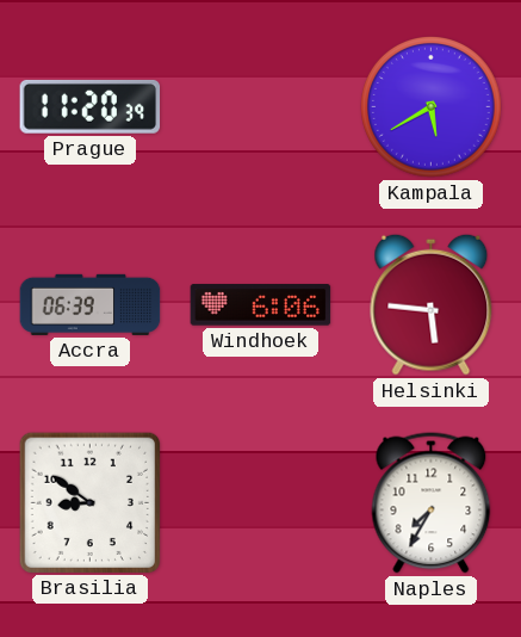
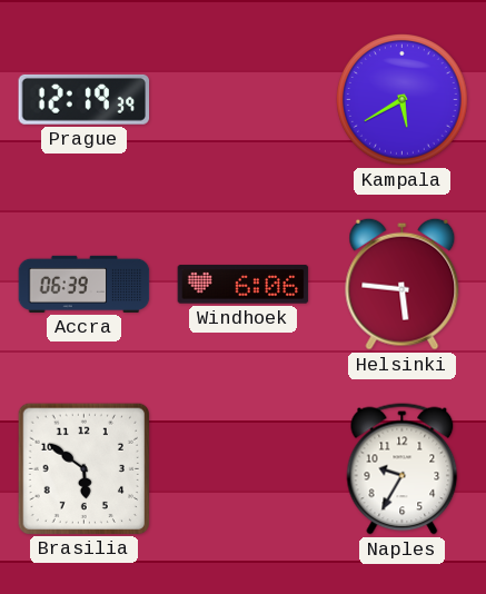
Prague: 11:20 -> 12:19 (85, 99)
Brasilia: 8:51 -> 5:51 (83, 468)
Naples: 7:35 -> 9:35 (403, 469)
